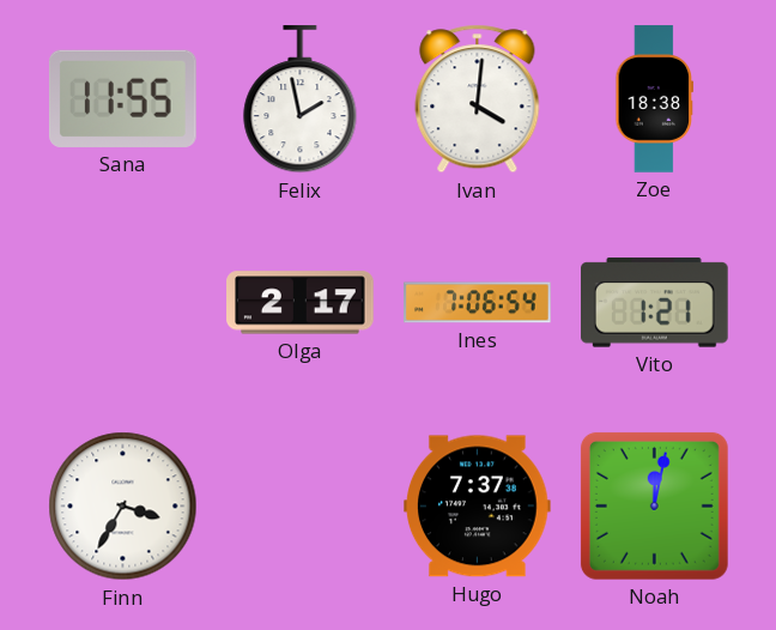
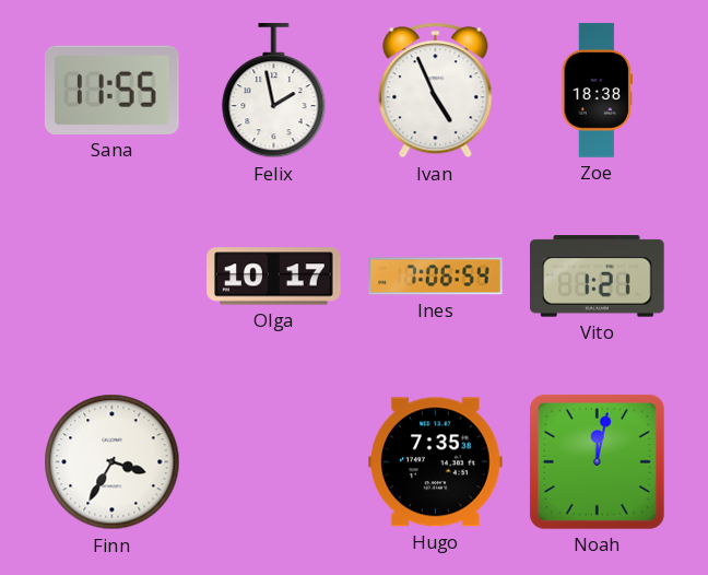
Ivan: 4:01 -> 4:56 (436, 91)
Olga: 2:17 -> 10:17 (274, 277)
Hugo: 7:37 -> 7:35 (436, 462)
